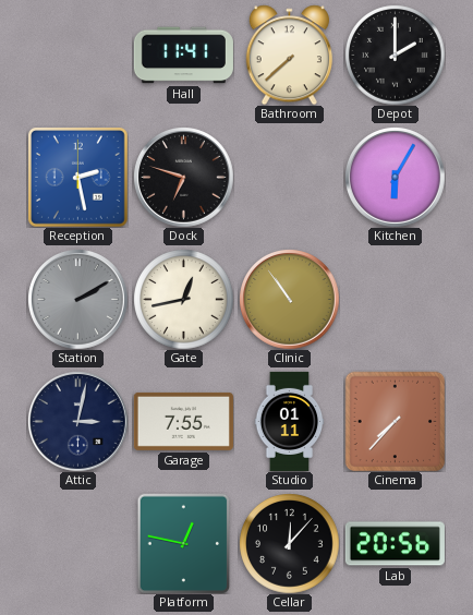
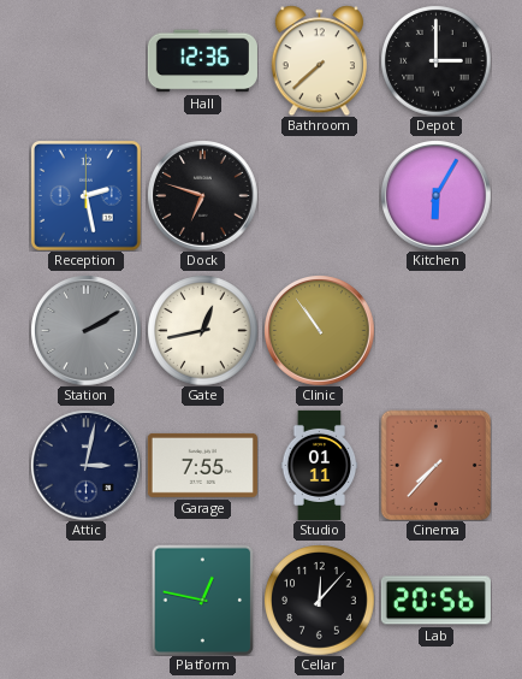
Hall: 11:41 -> 12:36 (202, 61)
Depot: 2:00 -> 3:00 (435, 60)
